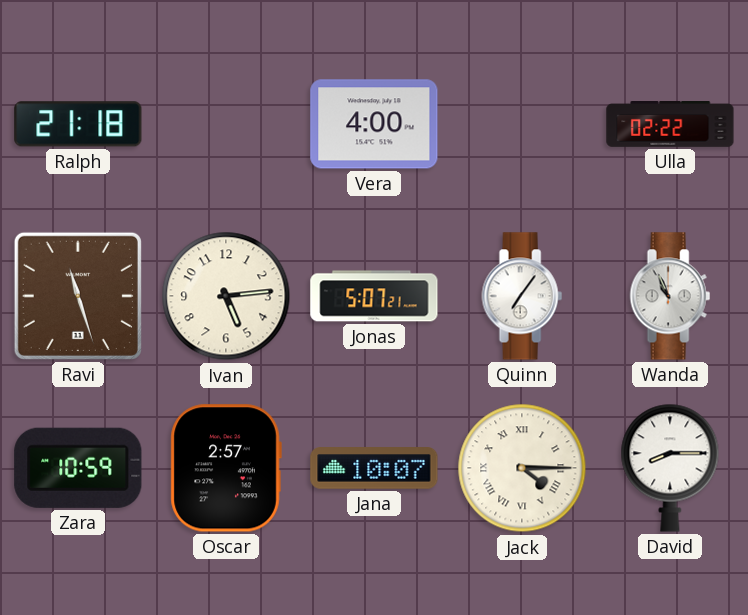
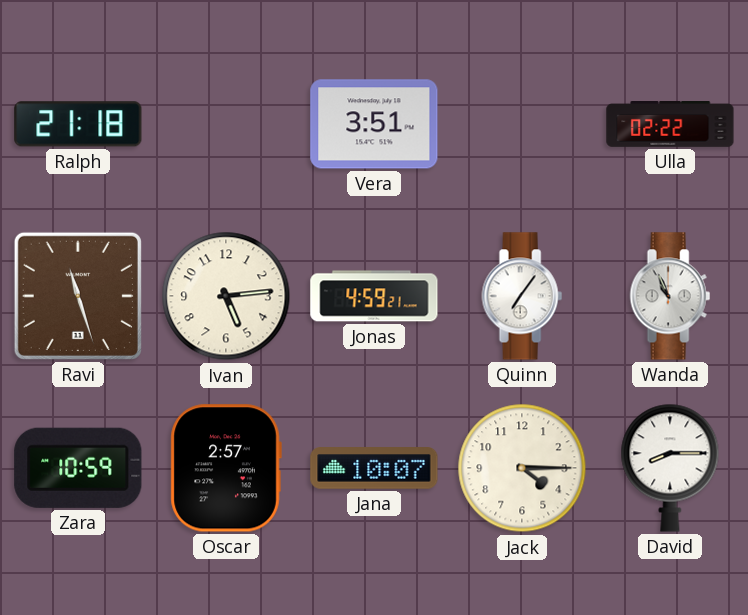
Vera: 4:00 -> 3:51 (374, 124)
Jonas: 5:07 -> 4:59 (374, 296)
Jack numerals: Roman -> Arabic (522, 468)
